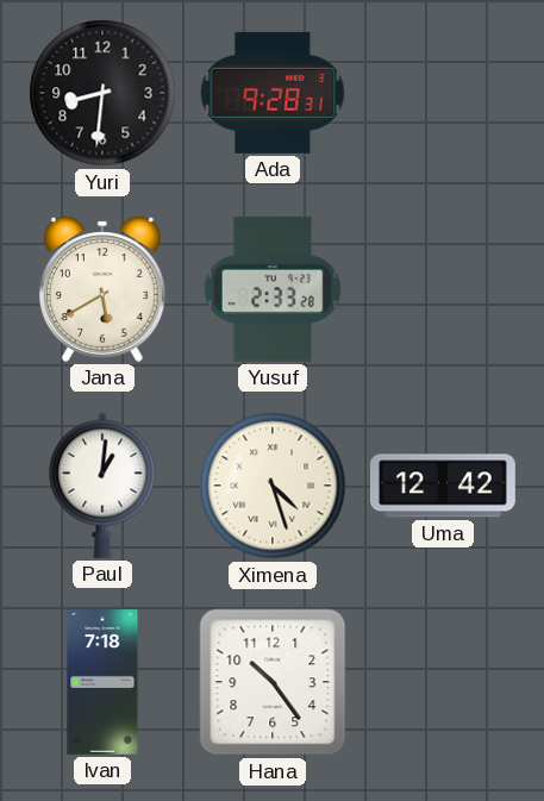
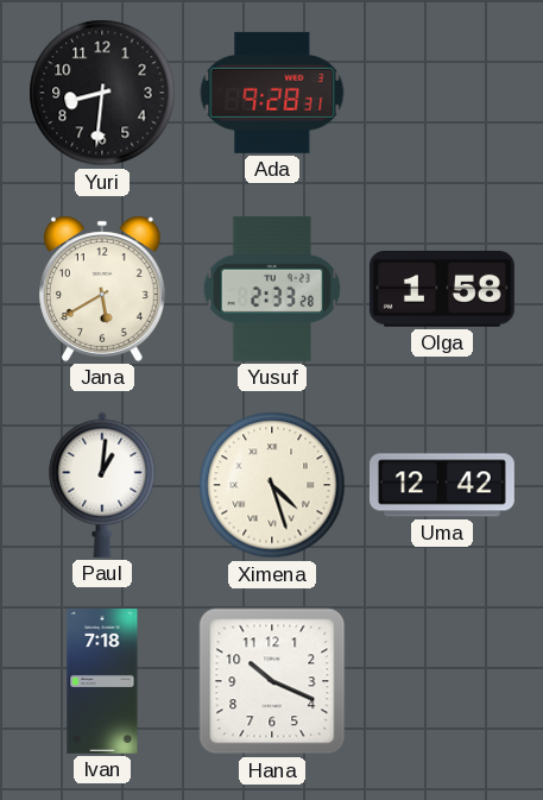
Olga: none -> 1:58 (442, 289)
Hana: 10:24 -> 10:19 (272, 681)
